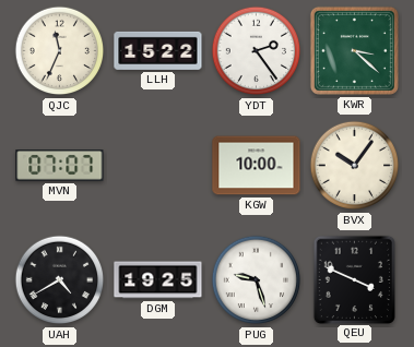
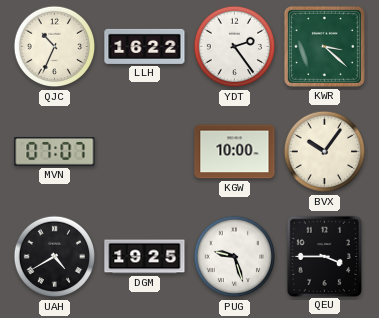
QJC: 11:34 -> 10:34 (55, 47)
LLH: 15:22 -> 16:22 (145, 46)
QEU: 3:49 -> 3:45 (324, 256)
